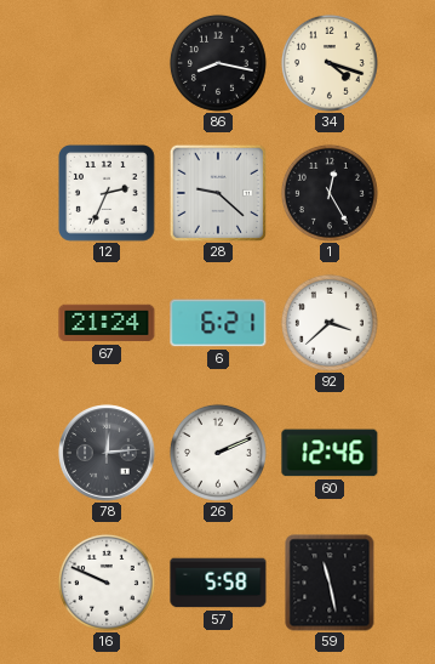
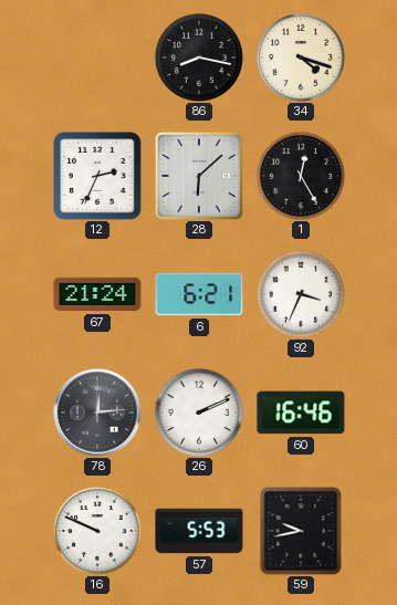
28: 9:22 -> 6:08 (199, 176)
92: 3:38 -> 3:34 (301, 294)
60: 12:46 -> 16:46 (301, 413)
57: 5:58 -> 5:53 (199, 531)
59: 11:28 -> 9:43 (301, 531)
